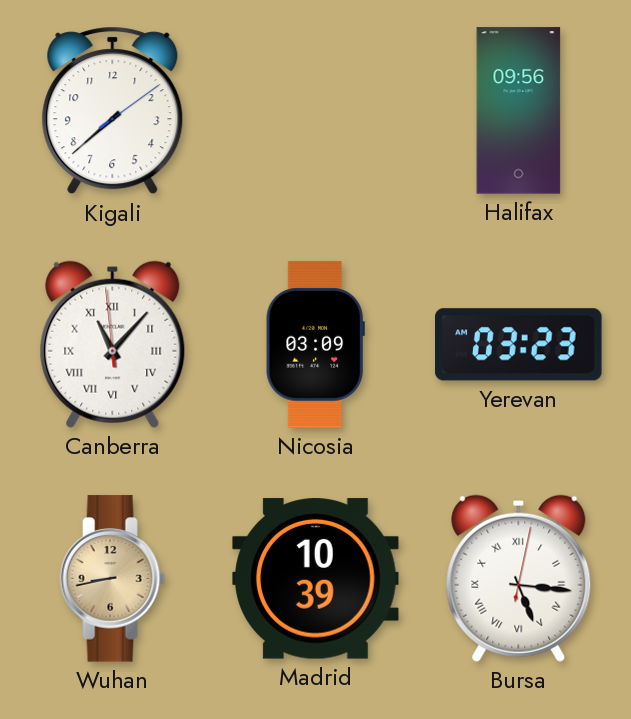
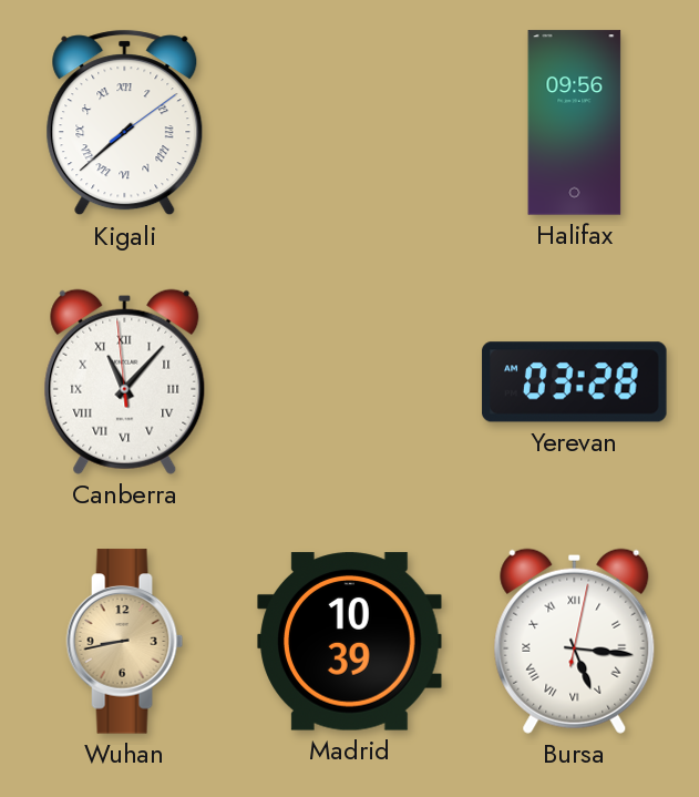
Kigali numerals: Arabic -> Roman (125, 123)
Nicosia: 03:09 -> none (315, 345)
Yerevan: 03:23 -> 03:28 (575, 382)
